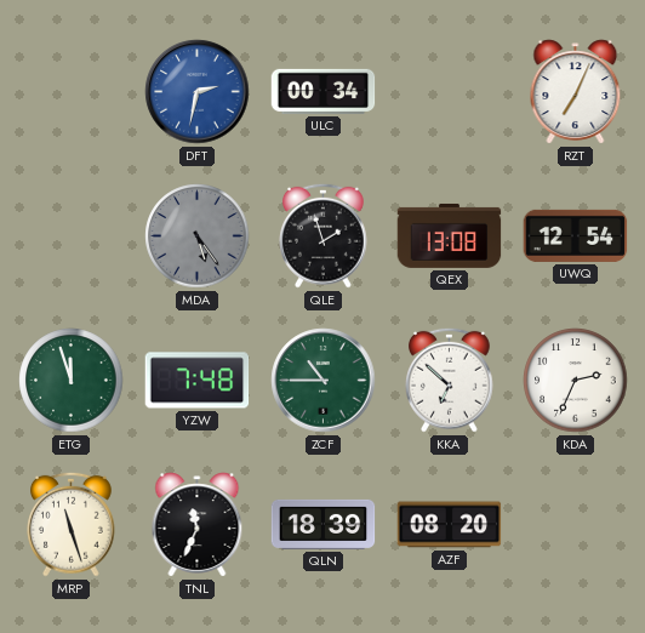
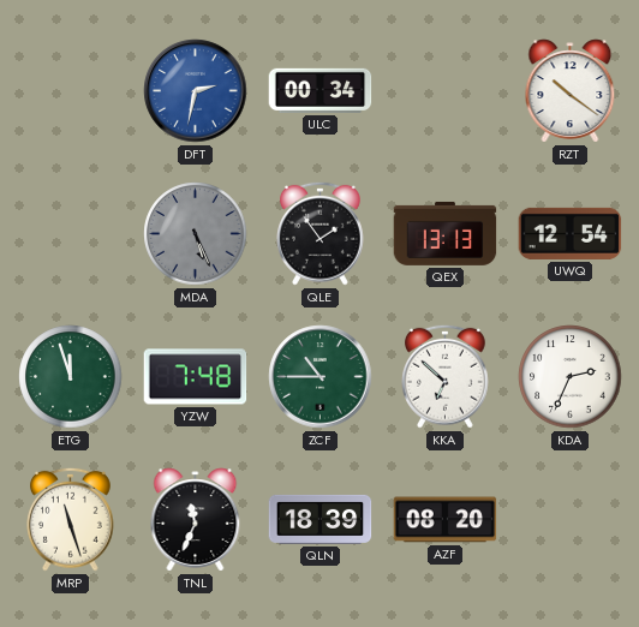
RZT: 7:04 -> 10:21 (571, 91)
MDA: 5:24 -> 5:26 (196, 234)
QLE: 1:57 -> 1:54 (321, 233)
QEX: 13:08 -> 13:13 (446, 233)
